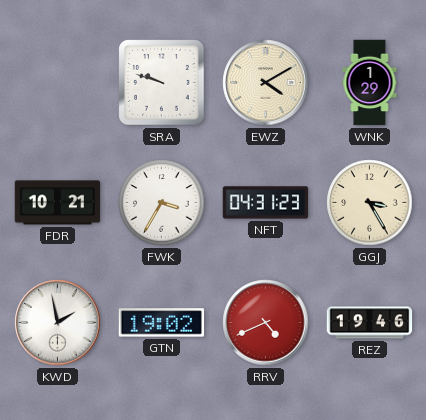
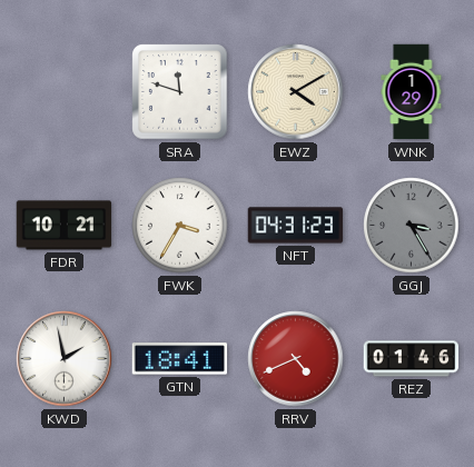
SRA: 9:48 -> 11:48 (180, 92)
GGJ dial: cream -> grey (412, 226)
GTN: 19:02 -> 18:41 (180, 359)
REZ: 19:46 -> 01:46 (412, 359)
